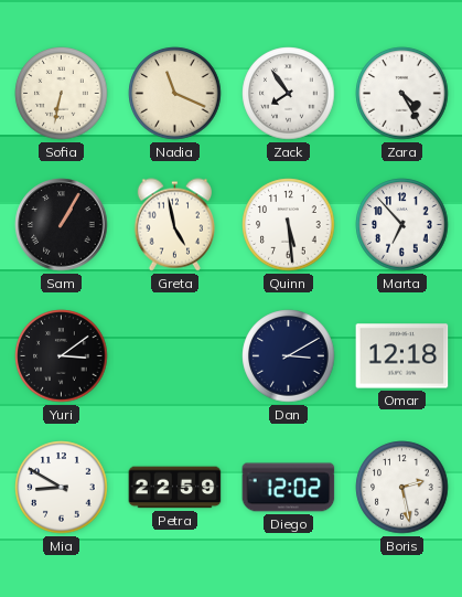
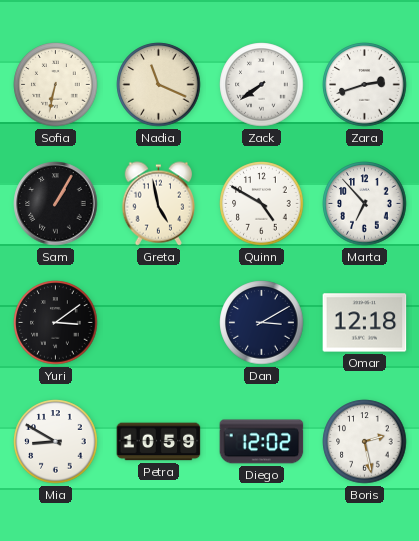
Zack: 7:54 -> 7:39 (262, 85)
Zara: 4:25 -> 2:42 (365, 85)
Quinn: 5:29 -> 4:50 (262, 204)
Petra: 22:59 -> 10:59 (159, 442)
